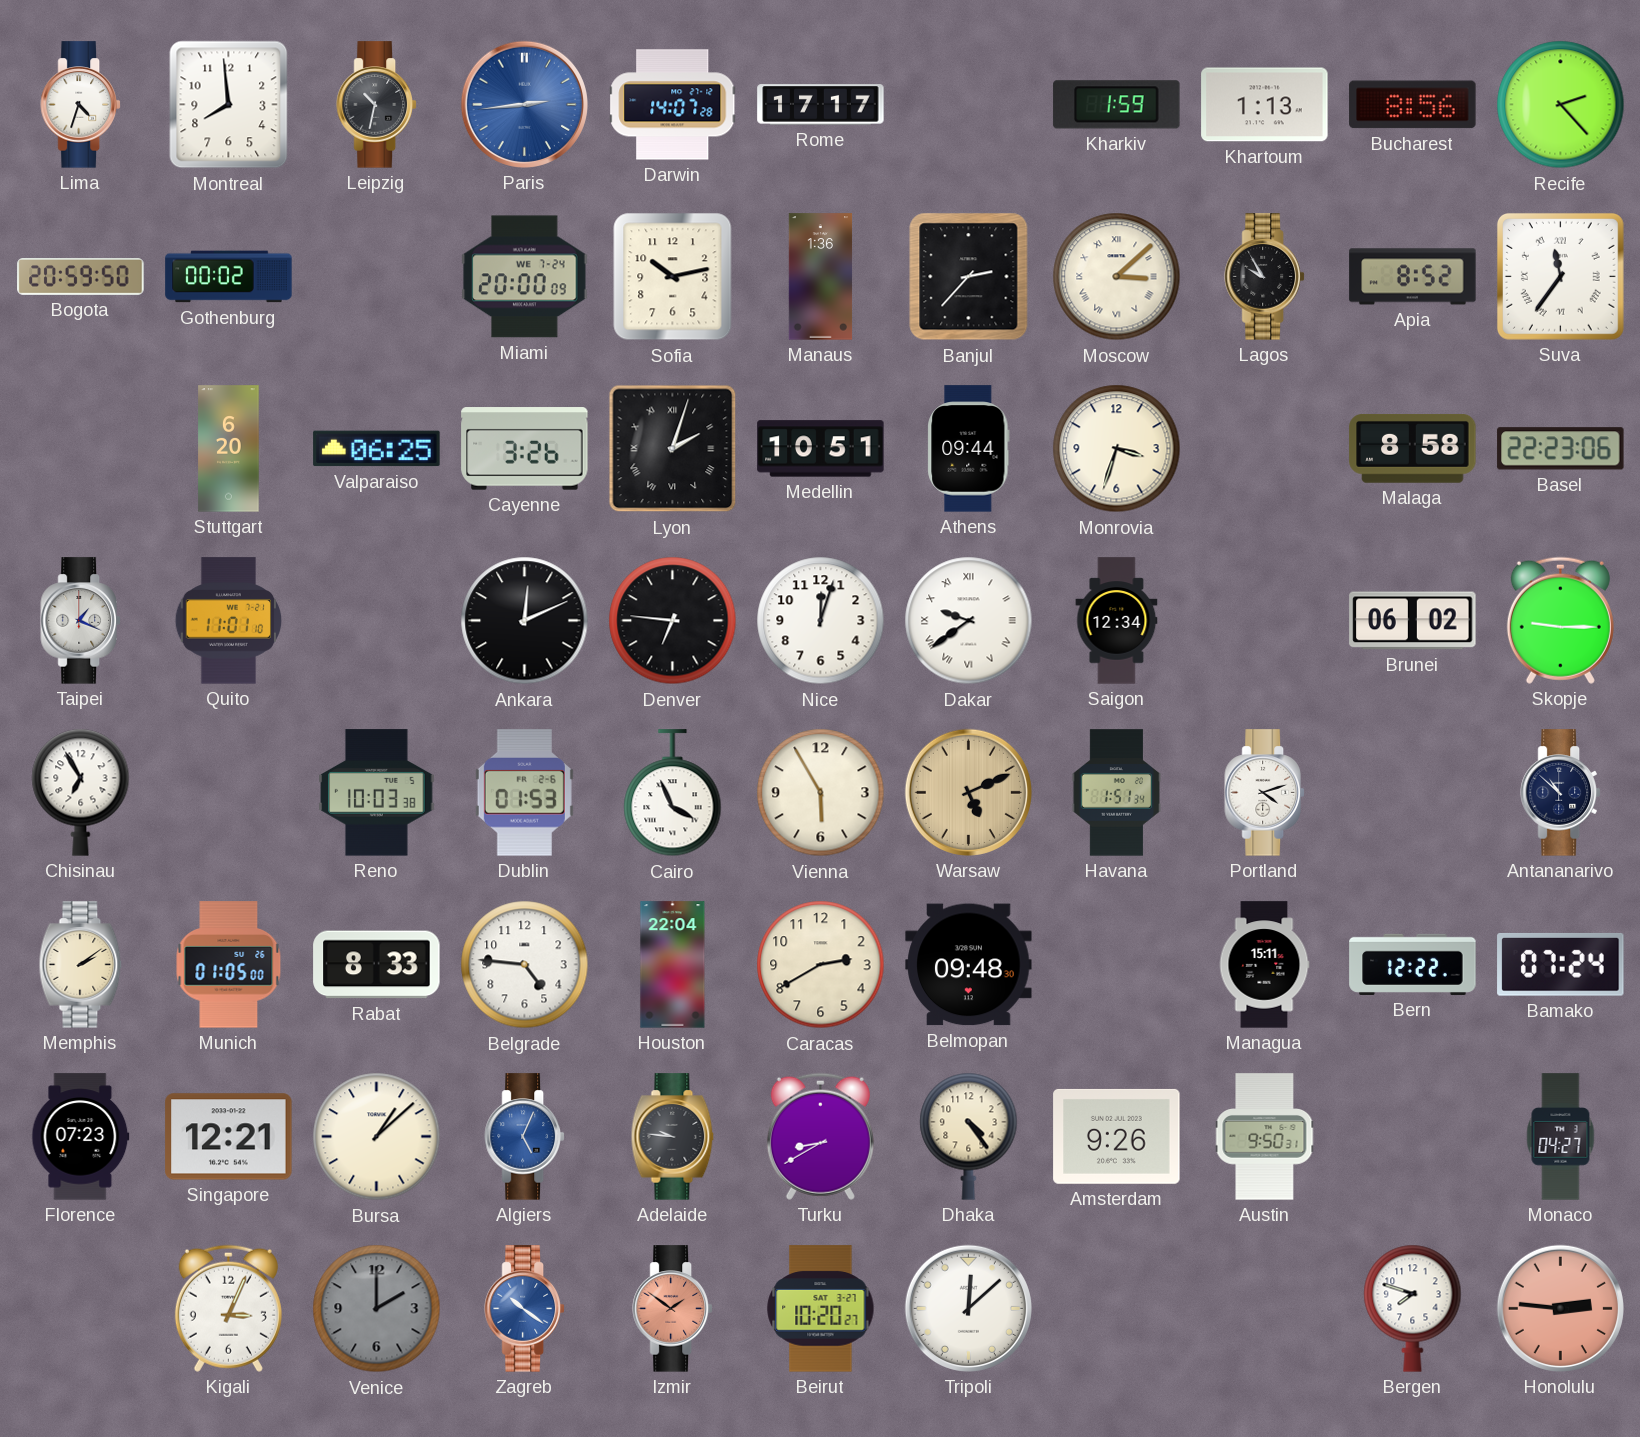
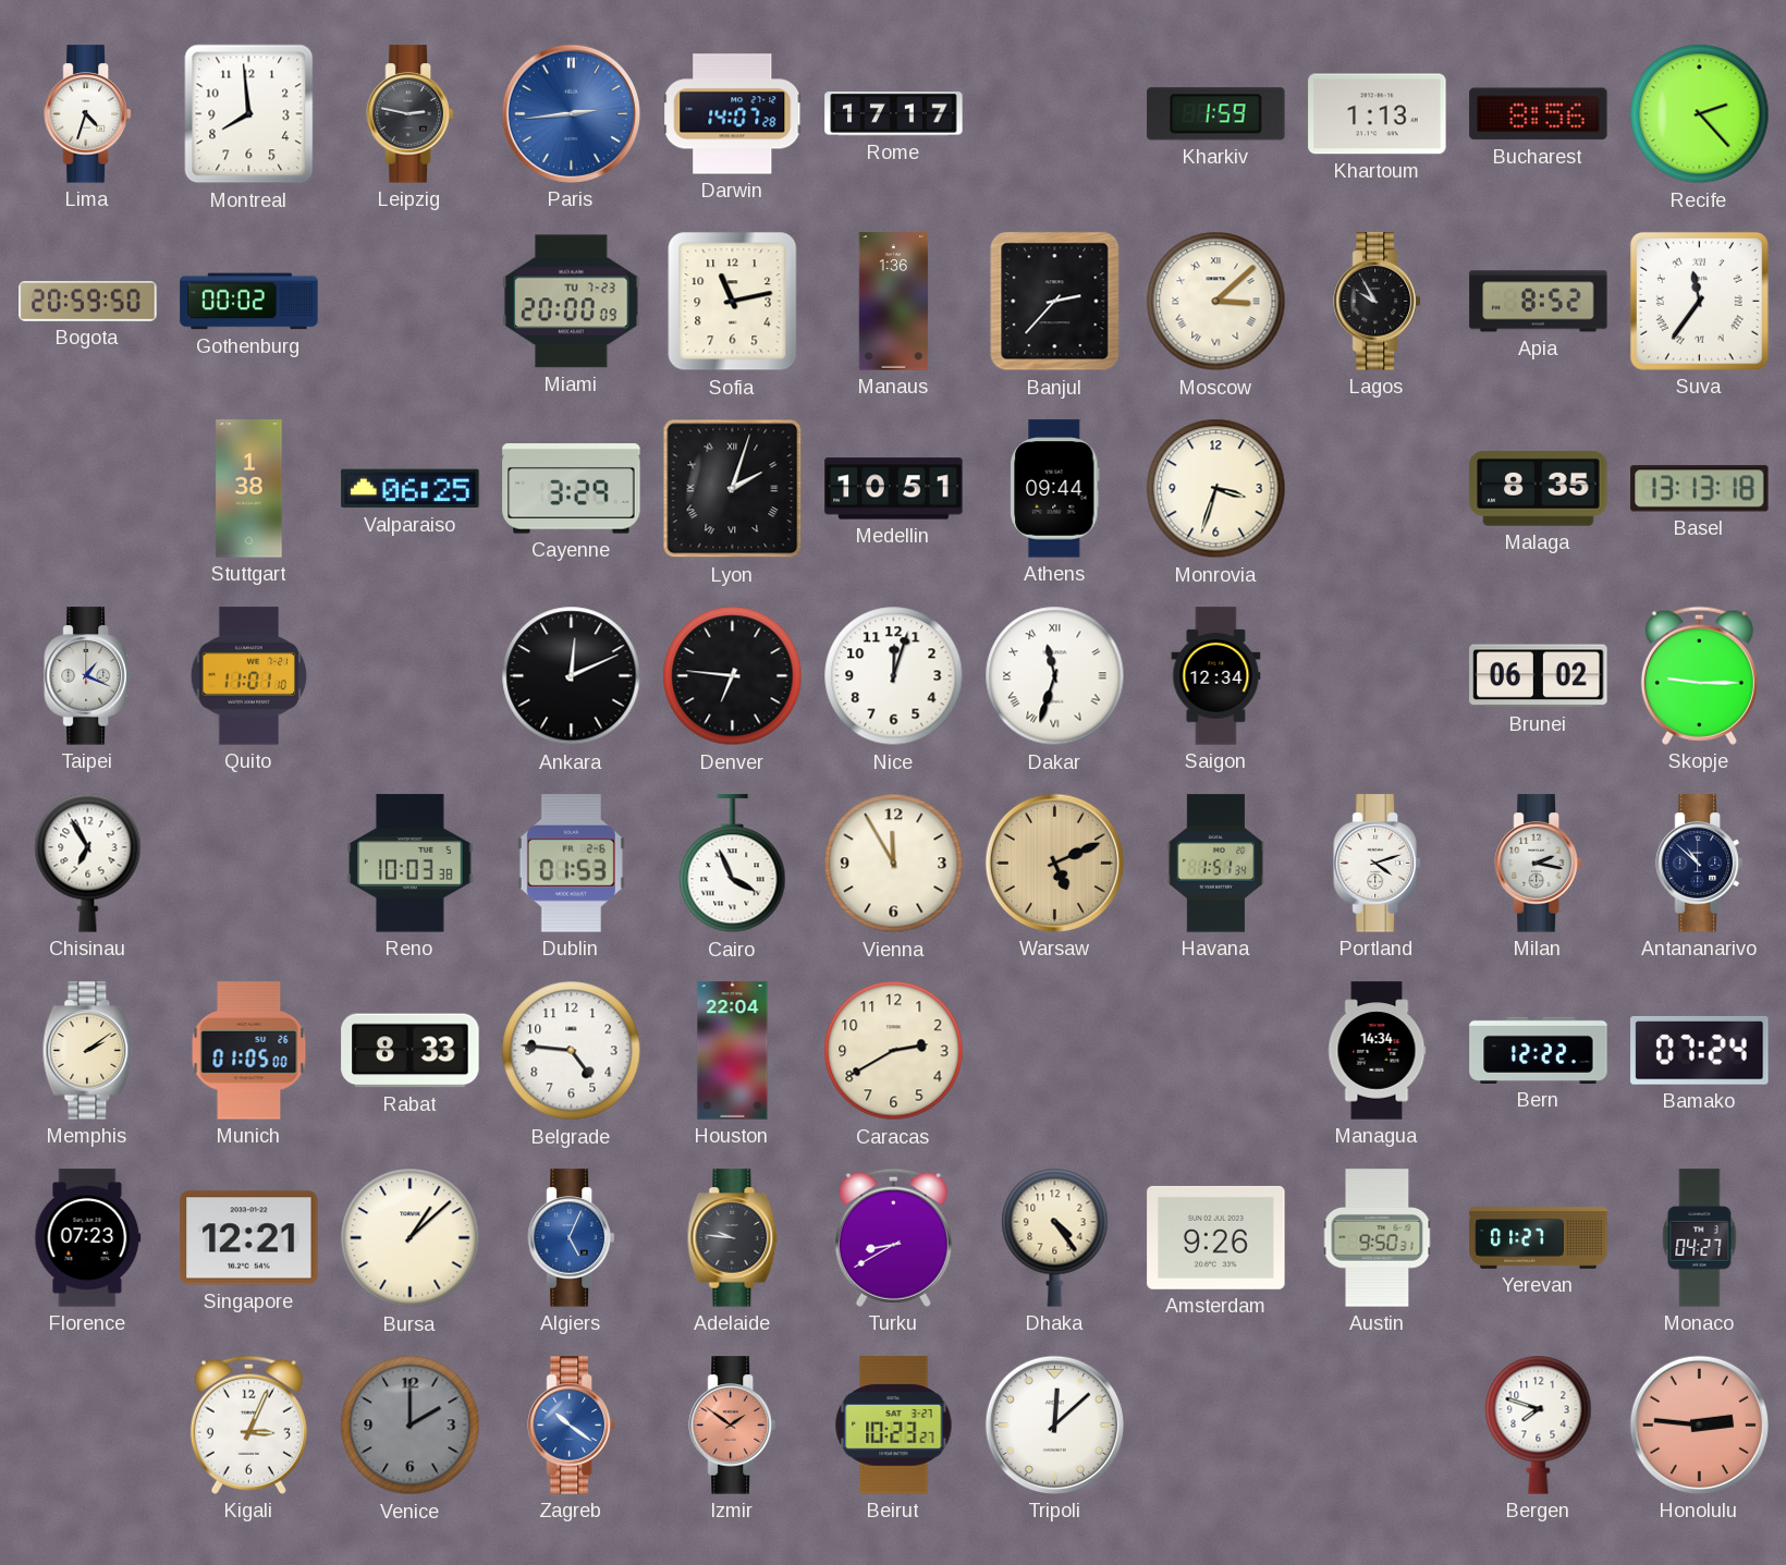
Leipzig: 10:32 -> 2:47 (411, 114)
Miami date: WE 7-24 -> TU 7-23 (572, 302)
Sofia: 10:13 -> 11:13 (733, 302)
Stuttgart: 6:20 -> 1:38 (249, 489)
Cayenne: 3:26 -> 3:29 (572, 489)
Malaga: 8:58 -> 8:35 (1539, 489)
Basel: 22:23 -> 13:13 (1700, 489)
Dakar: 9:39 -> 11:33 (1055, 676)
Vienna: 5:55 -> 11:55 (894, 864)
Milan: none -> 2:17 (1539, 864)
Belmopan: 09:48 -> none (969, 965)
Managua: 15:11 -> 14:34 (1377, 1051)
Yerevan: none -> 01:27 (1539, 1238)
Beirut: 10:20 -> 10:23 (894, 1426)
